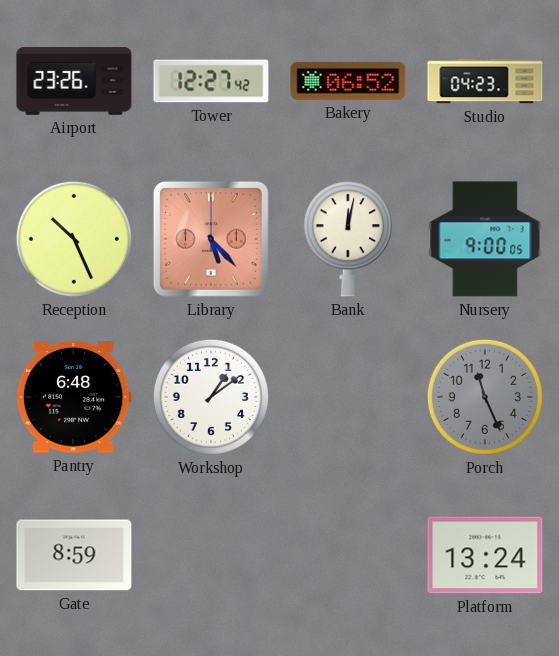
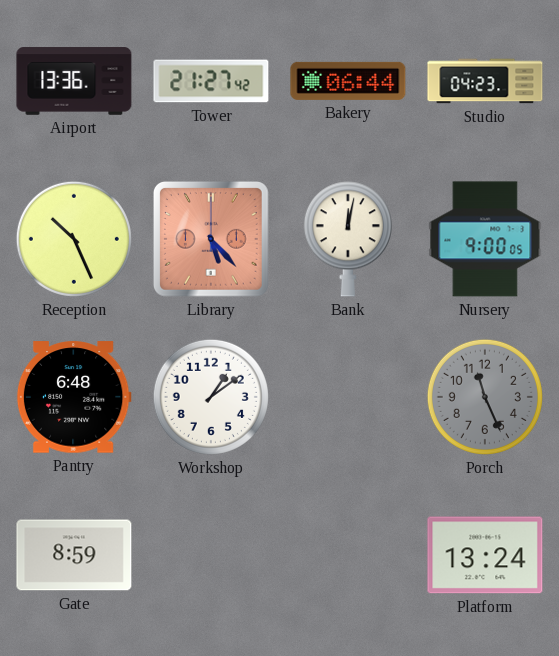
Airport: 23:26 -> 13:36 (74, 81)
Tower: 12:27 -> 21:27 (211, 81)
Bakery: 06:52 -> 06:44 (348, 81)
